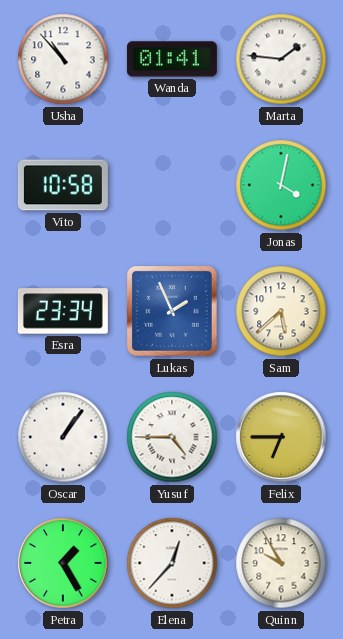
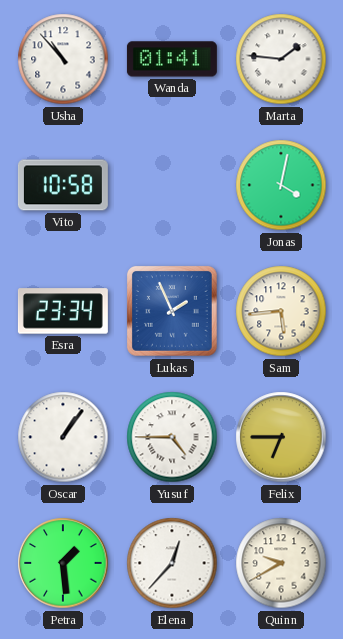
Sam: 5:38 -> 5:44 (281, 311)
Petra: 1:25 -> 1:29 (63, 563)
Quinn: 9:55 -> 9:40 (281, 563)
